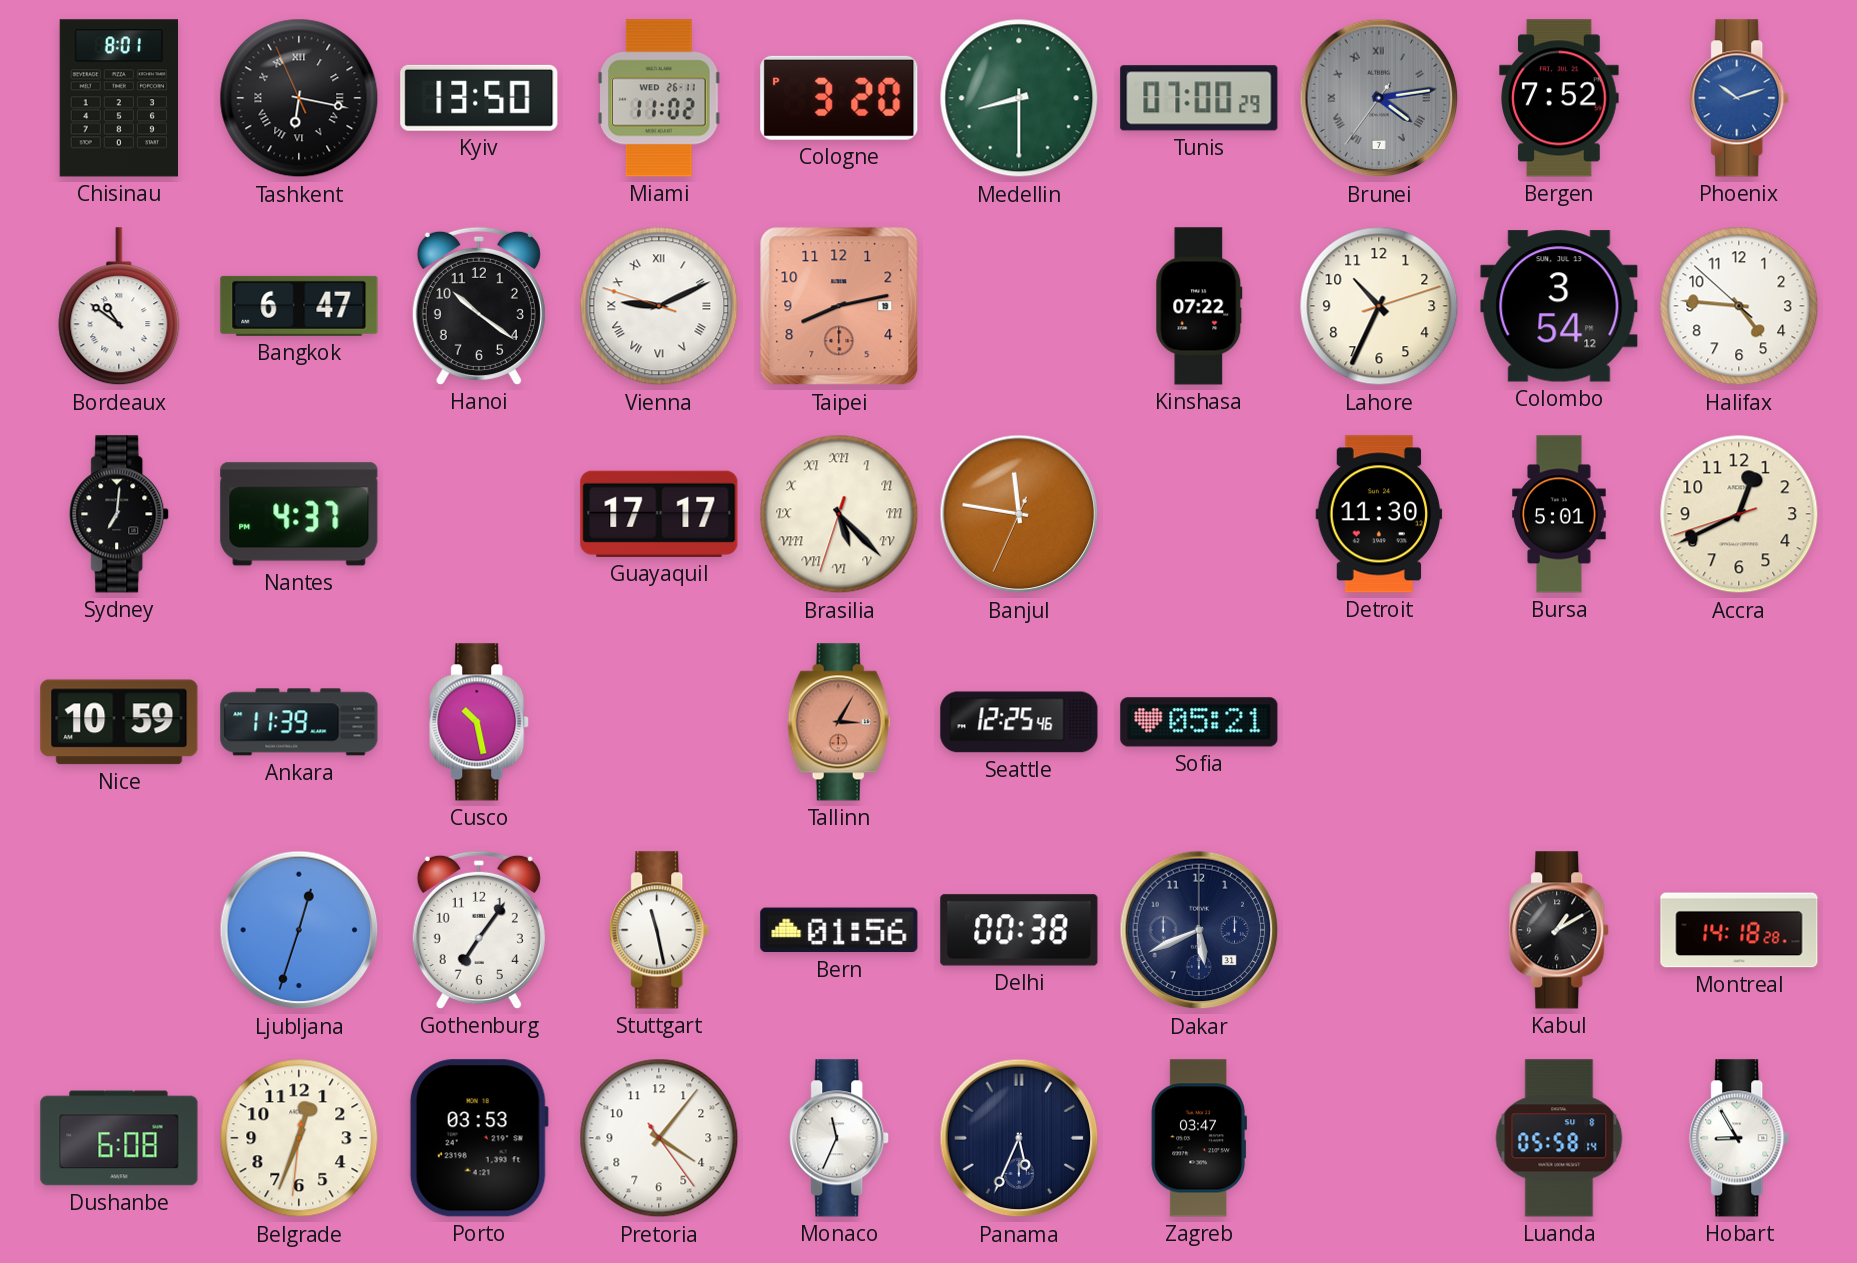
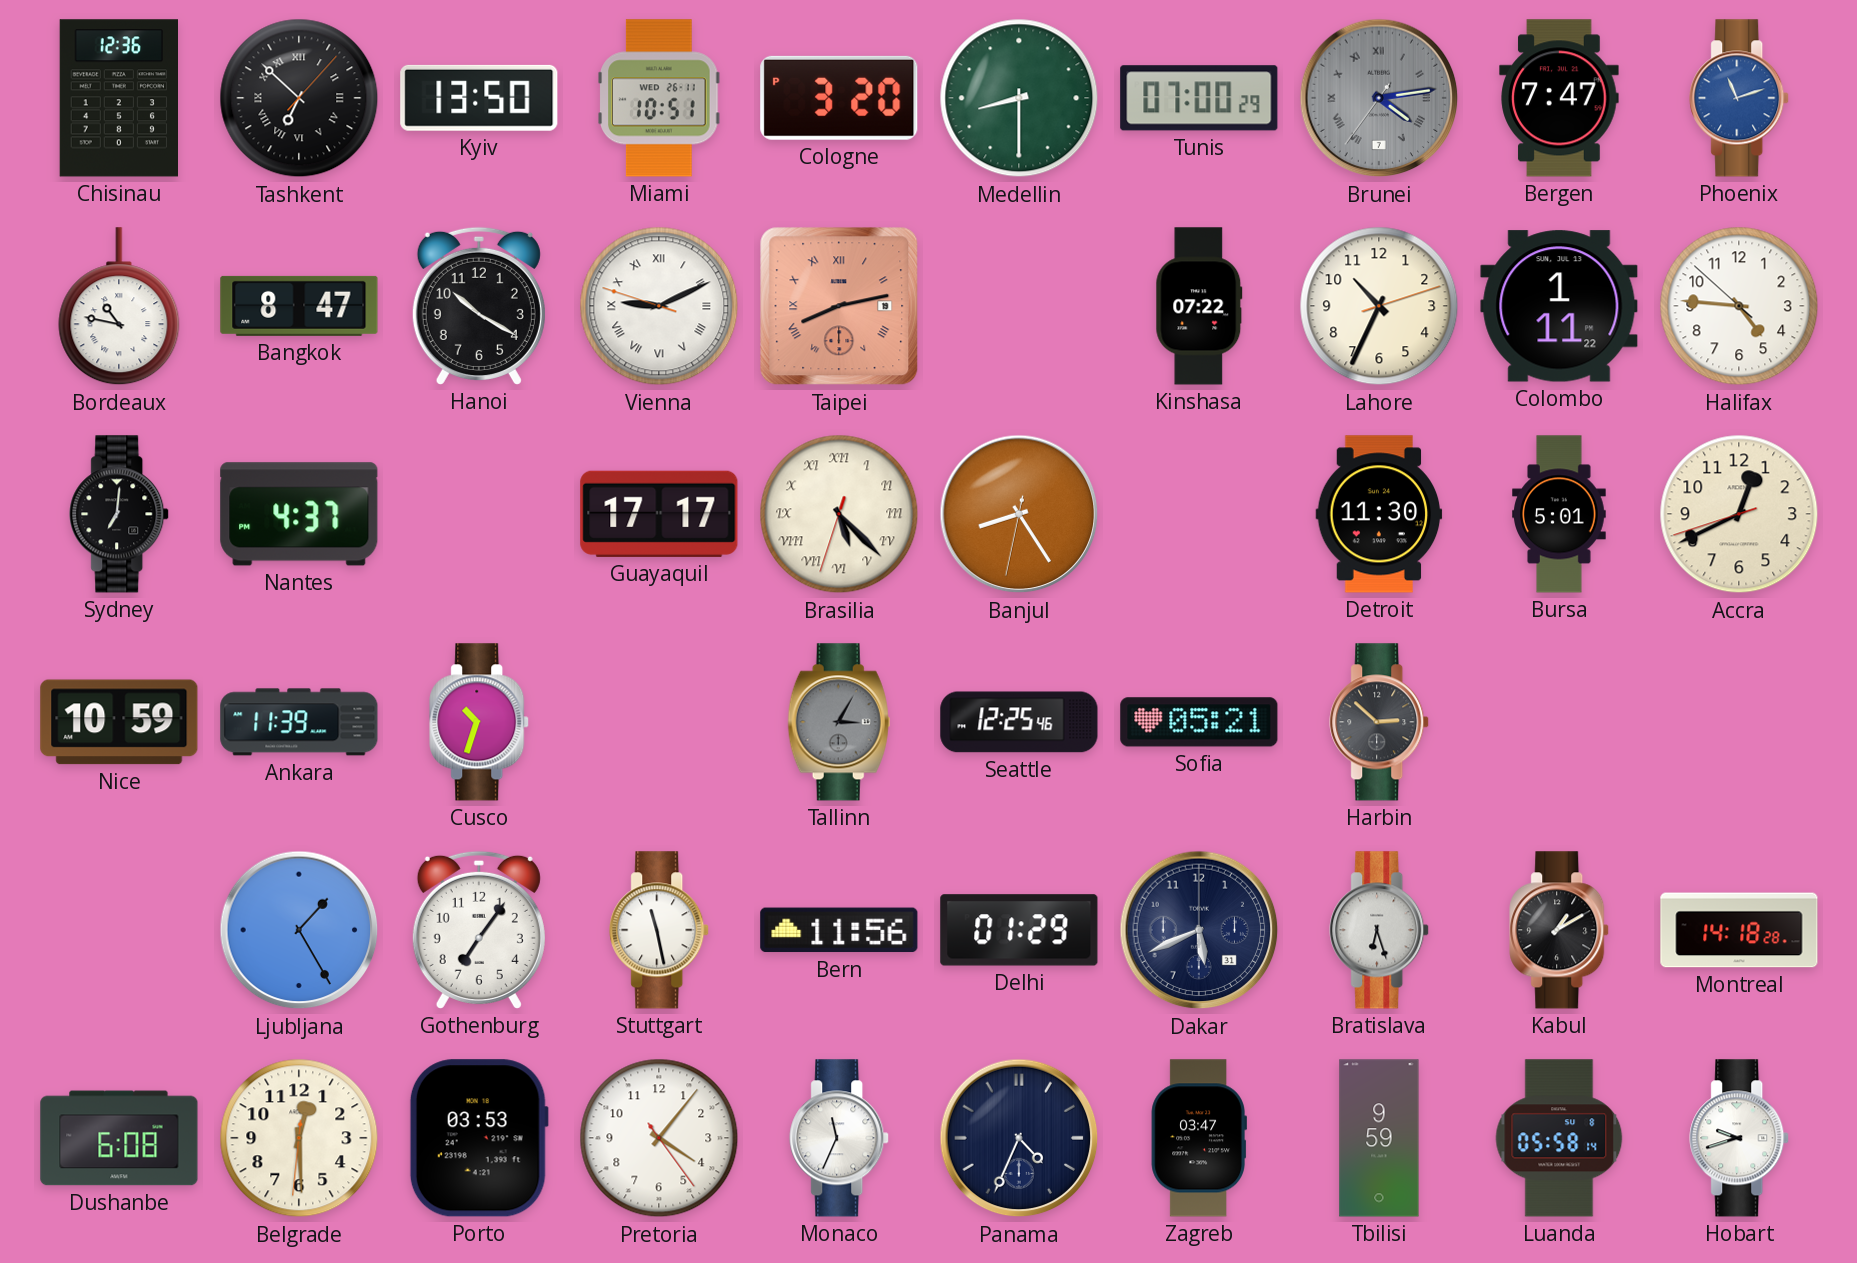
Chisinau: 8:01 -> 12:36 (119, 98)
Tashkent: 6:16 -> 6:52 (299, 98)
Miami: 11:02 -> 10:51 (659, 98)
Bergen: 7:52 -> 7:47 (1559, 98)
Phoenix: 10:12 -> 11:12 (1740, 98)
Bordeaux: 10:51 -> 10:47 (119, 307)
Bangkok: 6:47 -> 8:47 (299, 306)
Hanoi: 10:21 -> 10:20 (479, 306)
Taipei numerals: Arabic -> Roman (839, 306)
Colombo: 3:54 -> 1:11 (1559, 306)
Banjul: 11:46 -> 8:24 (1019, 514)
Cusco: 10:28 -> 10:33 (480, 722)
Tallinn dial: salmon -> grey (839, 722)
Harbin: none -> 2:52 (1380, 722)
Ljubljana: 12:33 -> 1:25 (299, 930)
Bern: 01:56 -> 11:56 (839, 930)
Delhi: 00:38 -> 01:29 (1019, 930)
Bratislava: none -> 6:27 (1380, 930)
Belgrade: 12:33 -> 12:29 (299, 1138)
Panama: 5:34 -> 4:34 (1019, 1138)
Tbilisi: none -> 9:59 (1379, 1138)
Hobart: 8:55 -> 9:42 (1740, 1138)
